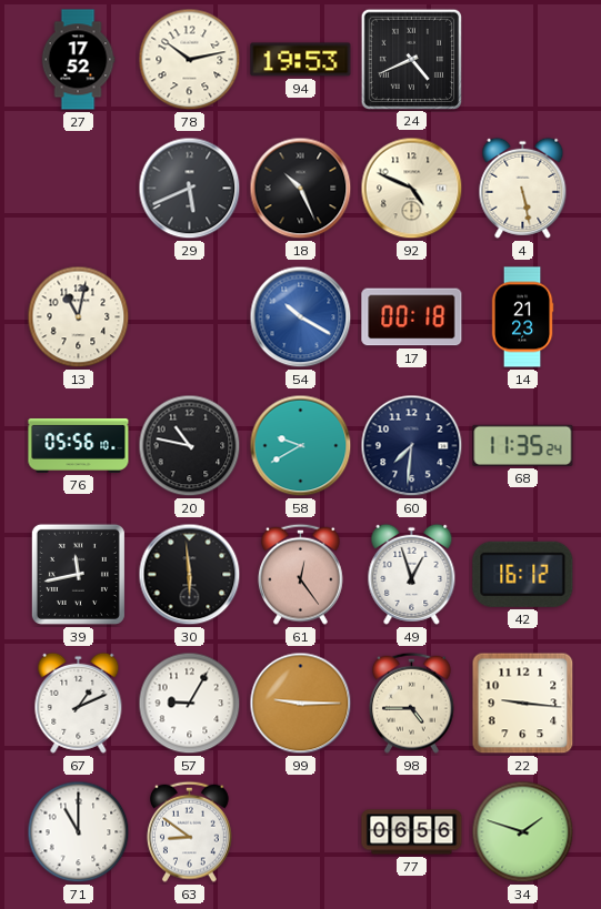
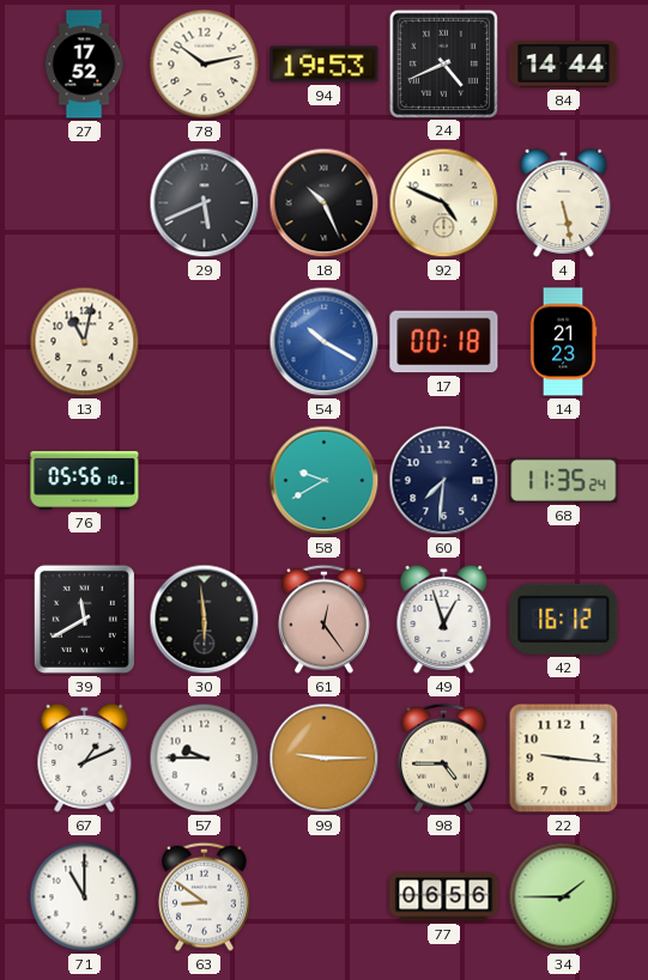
84: none -> 14:44 (564, 65)
20: 10:47 -> none (190, 446)
39: 11:43 -> 11:40 (84, 619)
57: 9:05 -> 9:45 (205, 759)
34: 1:48 -> 1:45 (564, 897)
